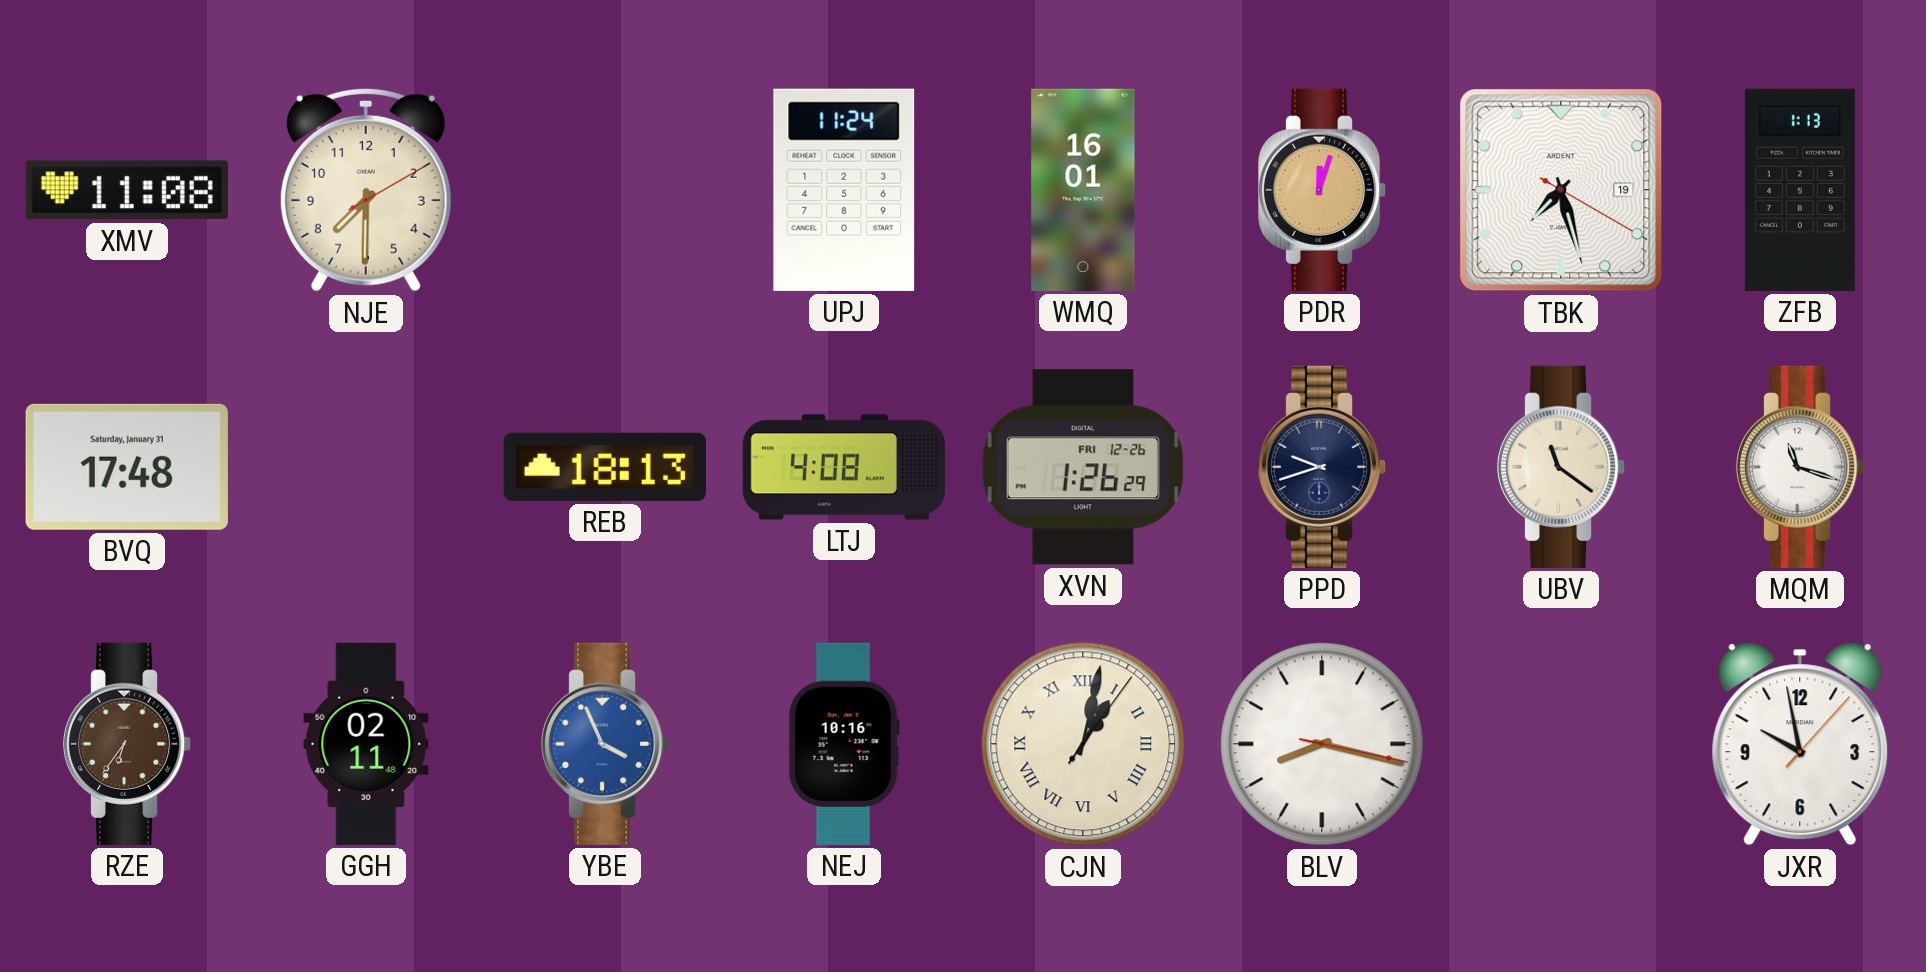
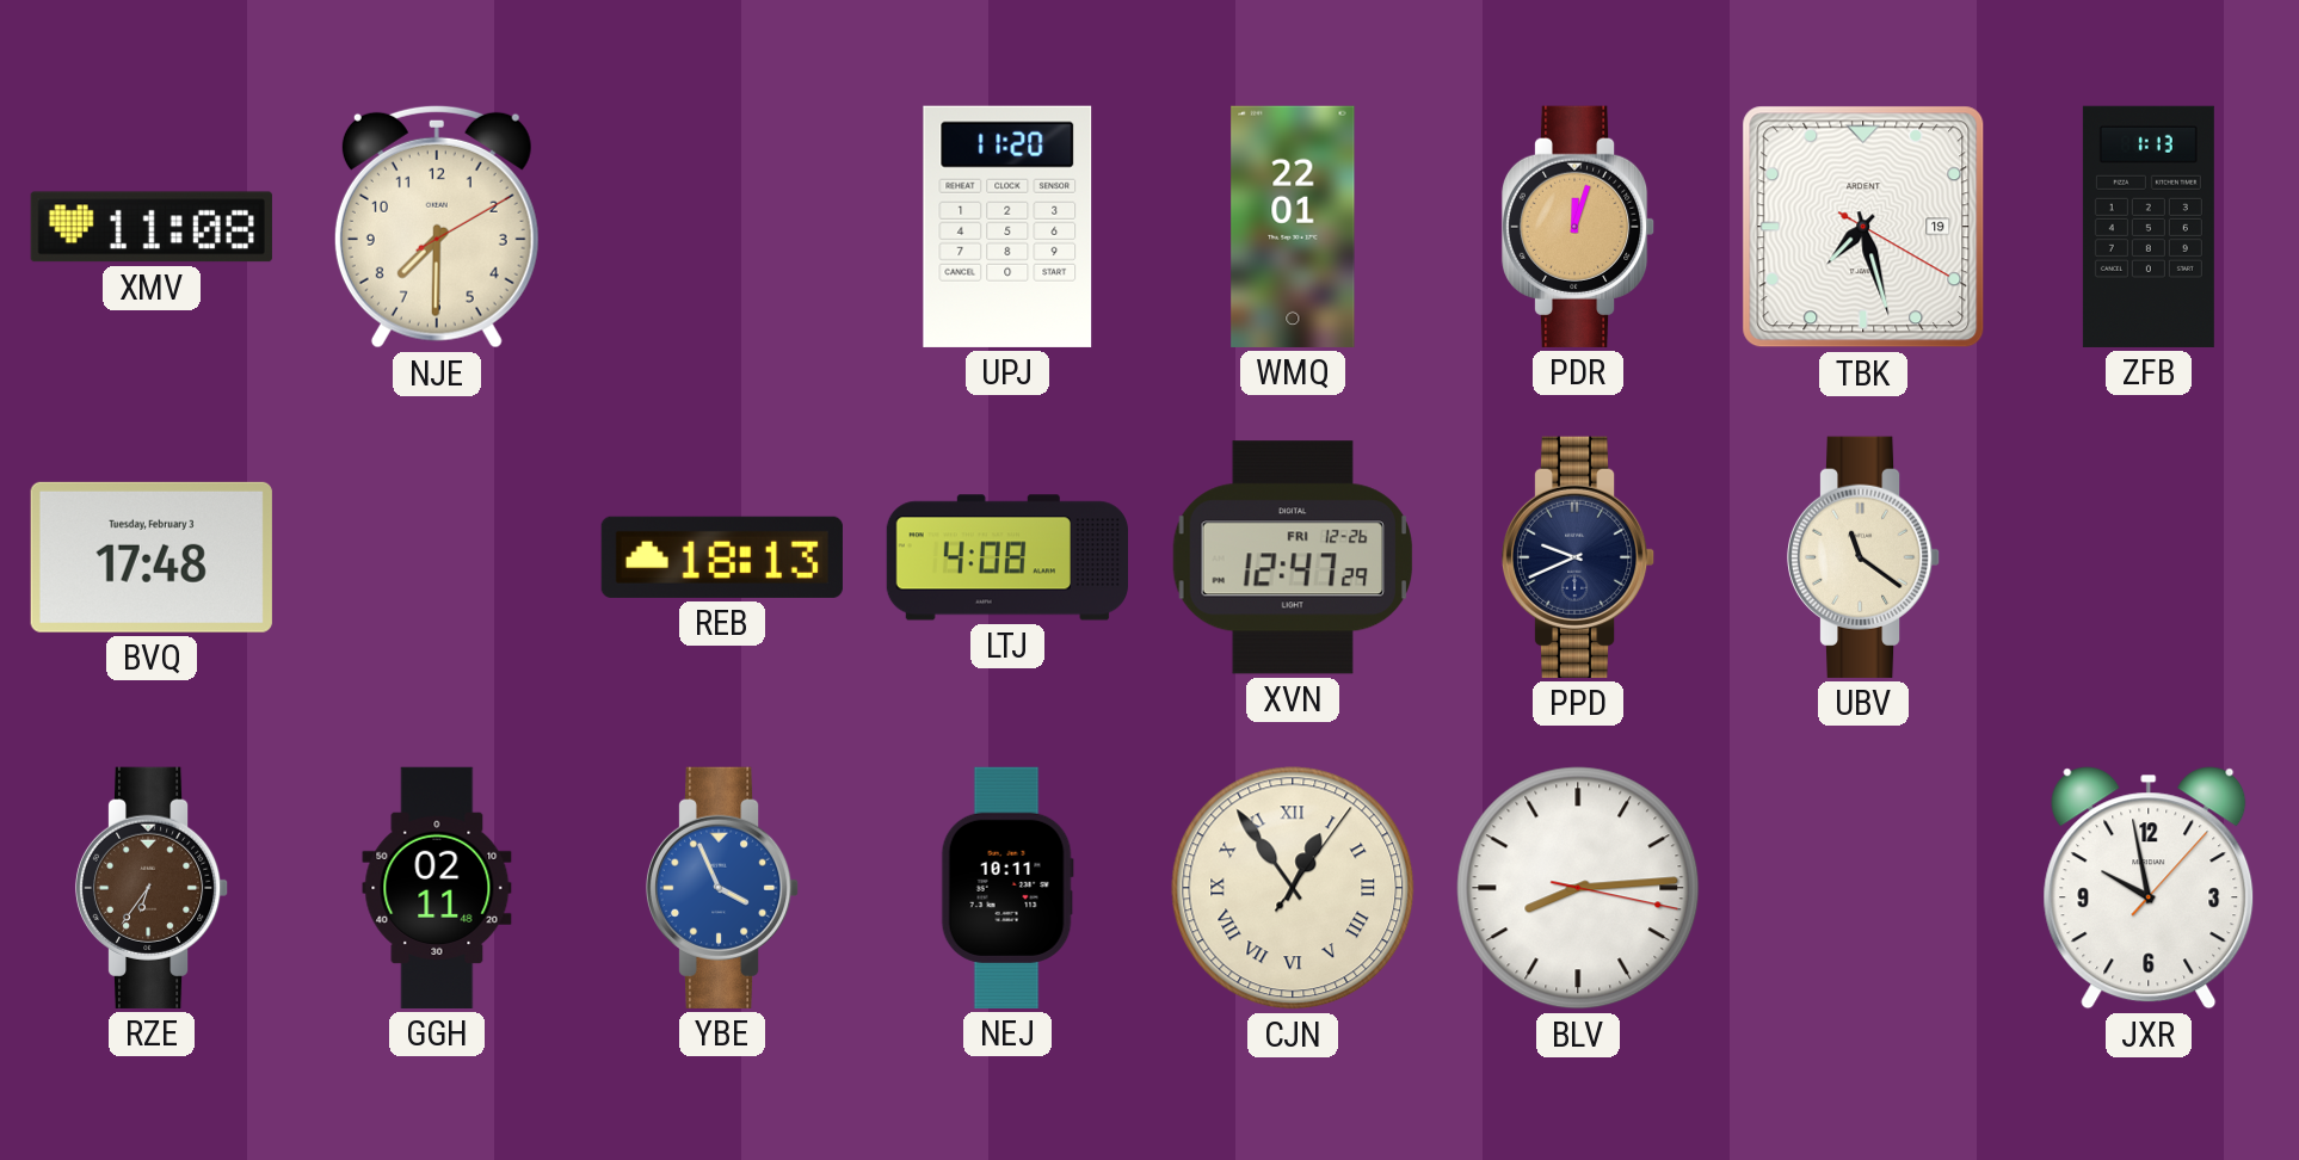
UPJ: 11:24 -> 11:20 (1007, 227)
WMQ: 16:01 -> 22:01 (1293, 227)
BVQ date: Saturday, January 31 -> Tuesday, February 3 (152, 557)
XVN: 1:26 -> 12:47 (1292, 557)
PPD: 9:42 -> 9:41 (1578, 557)
MQM: 11:18 -> none (1800, 467)
NEJ: 10:16 -> 10:11 (1007, 888)
CJN: 1:02 -> 12:54 (1293, 888)
BLV: 8:17 -> 8:14 (1578, 888)
